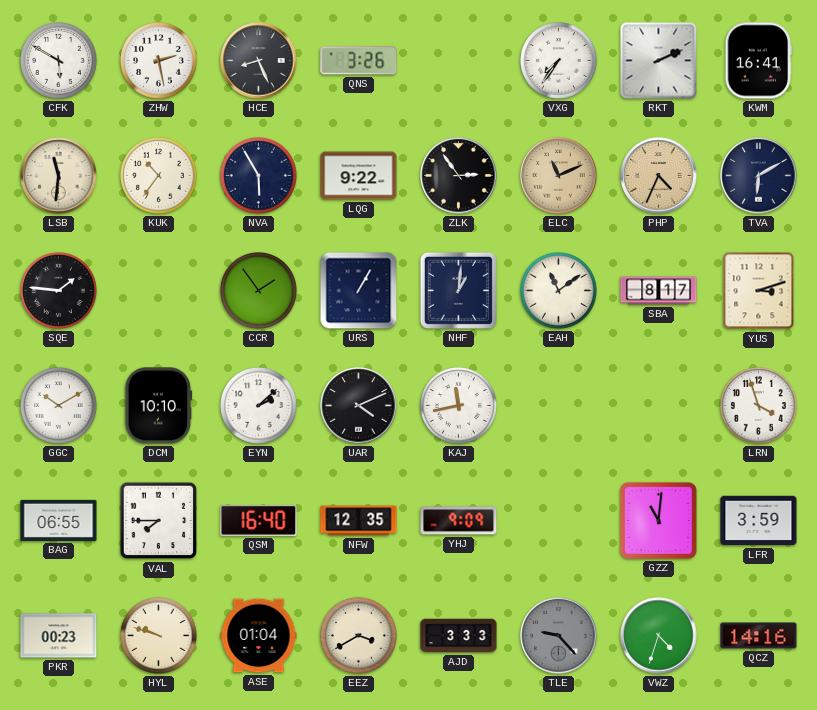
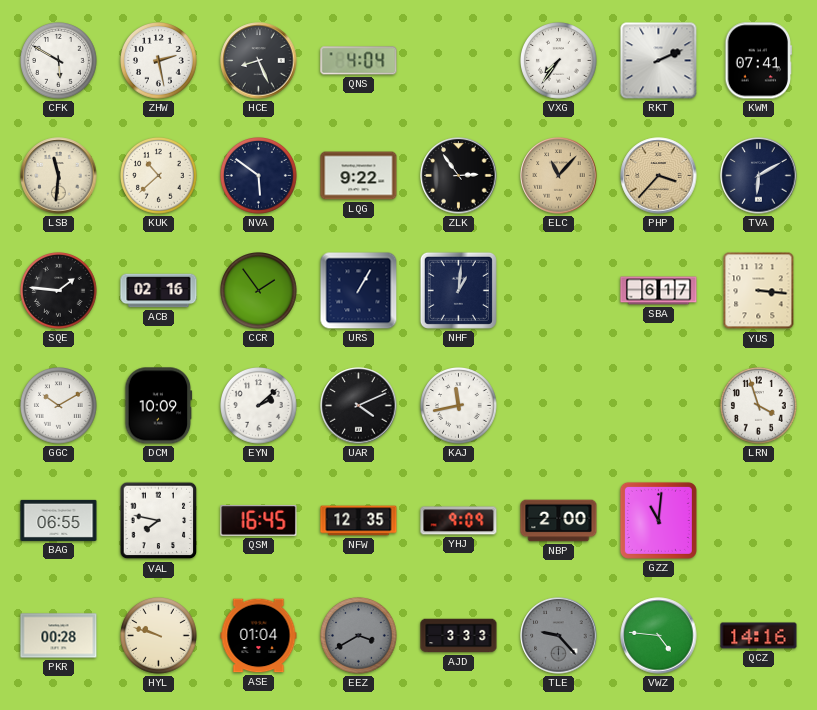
QNS: 3:26 -> 4:04 (359, 61)
KWM: 16:41 -> 07:41 (759, 61)
KUK: 10:36 -> 10:38 (159, 176)
NVA: 5:55 -> 5:51 (259, 176)
ELC: 11:11 -> 11:07 (559, 176)
PHP: 4:34 -> 3:37 (659, 176)
ACB: none -> 02:16 (159, 291)
EAH: 11:09 -> none (559, 291)
SBA: 8:17 -> 6:17 (659, 291)
YUS: 3:12 -> 3:16 (759, 291)
DCM: 10:10 -> 10:09 (159, 406)
VAL: 7:45 -> 7:47 (159, 521)
QSM: 16:40 -> 16:45 (259, 521)
NBP: none -> 2:00 (559, 521)
LFR: 3:59 -> none (759, 521)
PKR: 00:23 -> 00:28 (59, 636)
EEZ dial: cream -> grey (359, 636)
VWZ: 4:33 -> 4:46 (659, 636)
